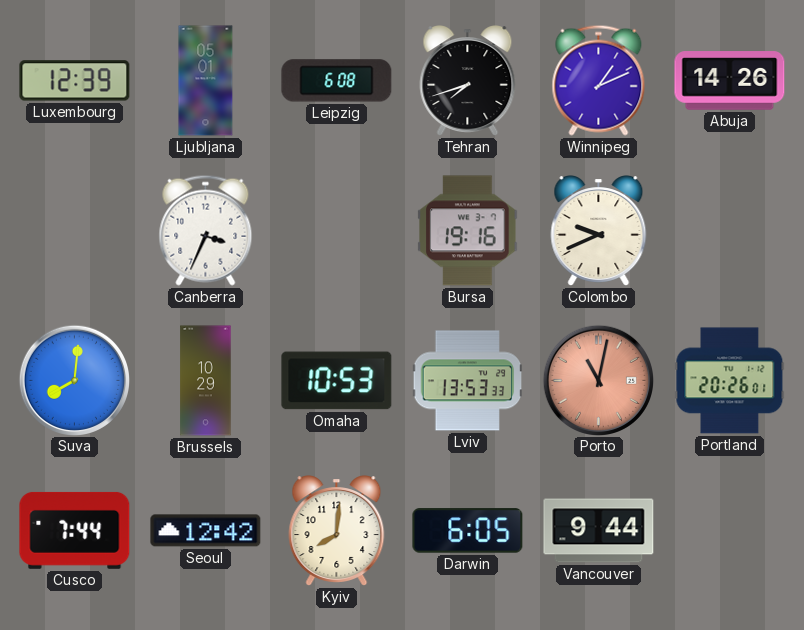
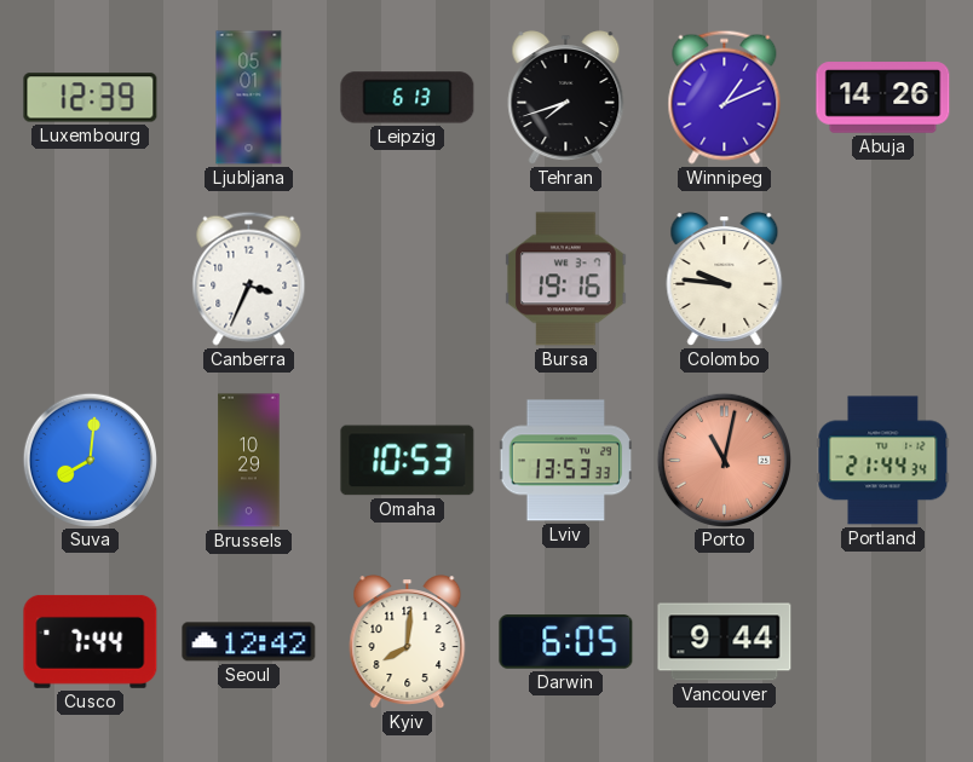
Leipzig: 6:08 -> 6:13 (408, 98)
Colombo: 9:41 -> 9:46 (725, 279)
Portland: 20:26 -> 21:44 (883, 461)
